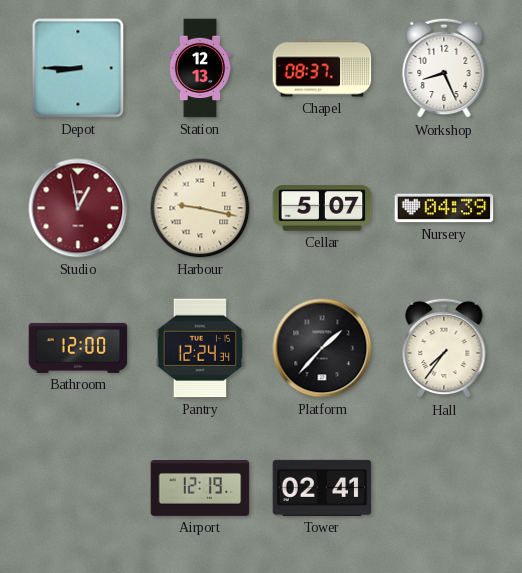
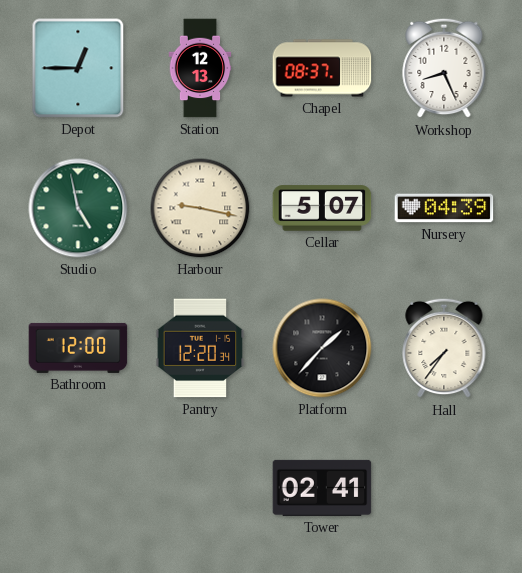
Depot: 8:45 -> 12:45 (78, 68)
Studio: 12:58 -> 4:58 (78, 208)
Studio dial: burgundy -> green (78, 208)
Pantry: 12:24 -> 12:20 (200, 348)
Airport: 12:19 -> none (200, 489)
